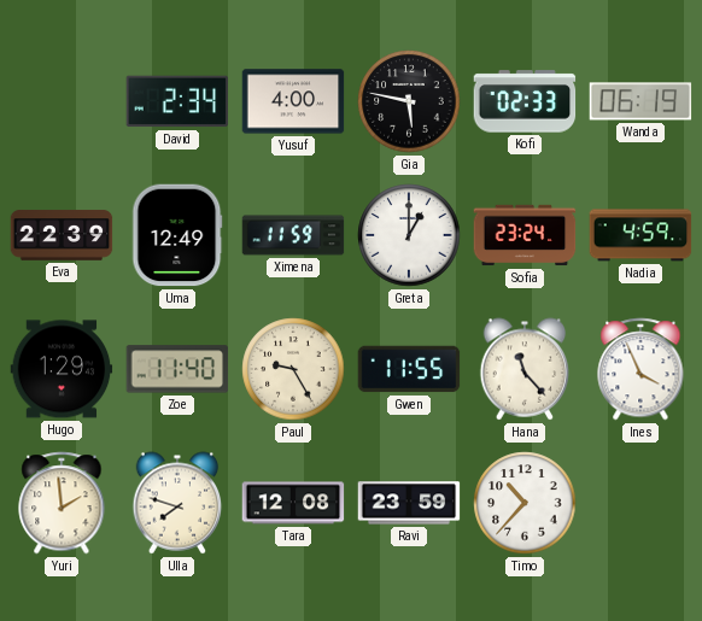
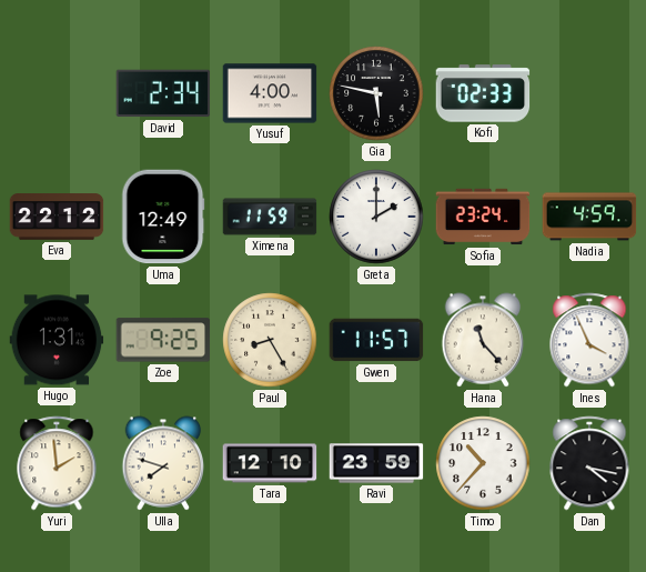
Wanda: 06:19 -> none (640, 101)
Eva: 22:39 -> 22:12 (57, 217)
Greta: 1:00 -> 2:00 (376, 217)
Hugo: 1:29 -> 1:31 (57, 340)
Zoe: 11:40 -> 9:25 (163, 340)
Paul: 9:25 -> 8:25 (270, 340)
Gwen: 11:55 -> 11:57 (376, 340)
Tara: 12:08 -> 12:10 (270, 463)
Dan: none -> 4:17 (589, 463)
